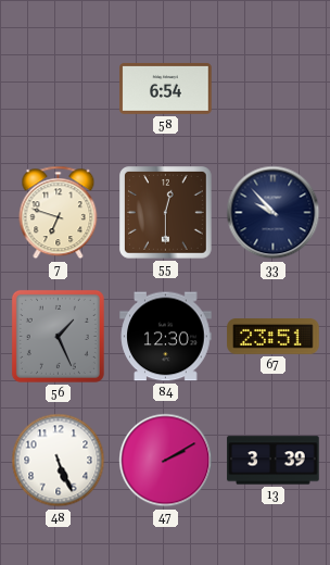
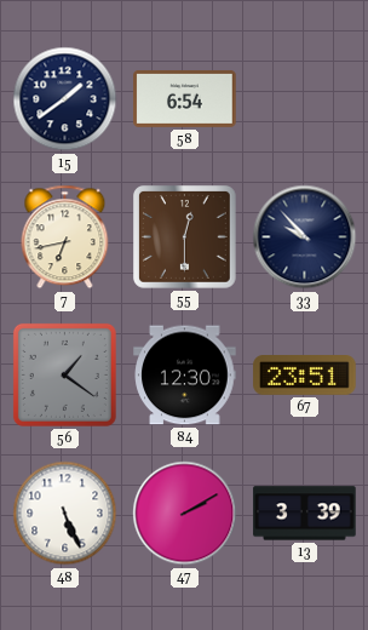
15: none -> 1:39 (65, 99)
7: 6:48 -> 6:43 (65, 237)
56: 1:26 -> 1:21 (64, 374)
